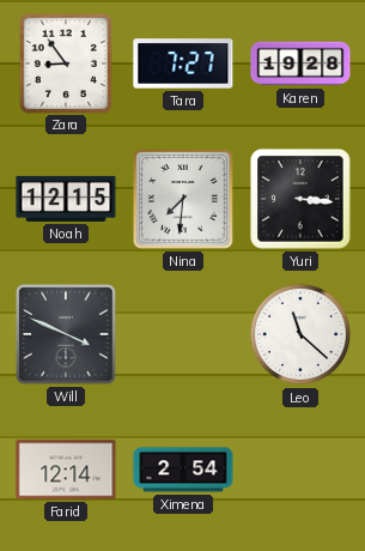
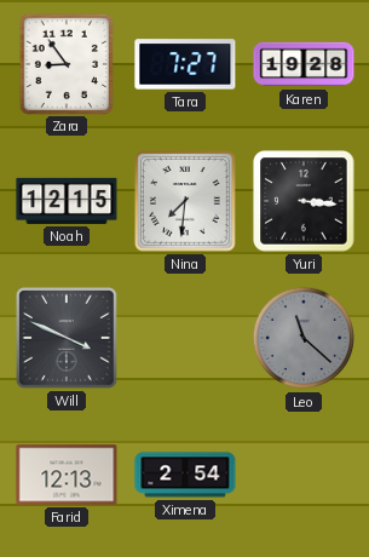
Leo dial: white -> grey (304, 338)
Farid: 12:14 -> 12:13 (67, 475)
